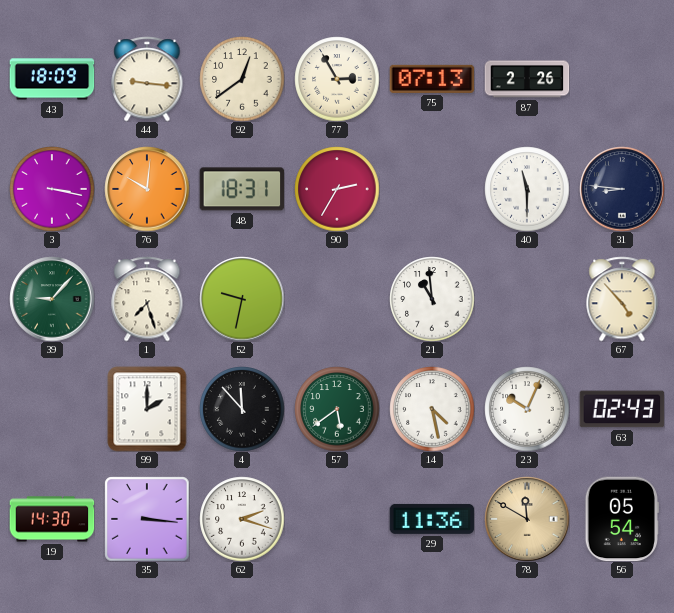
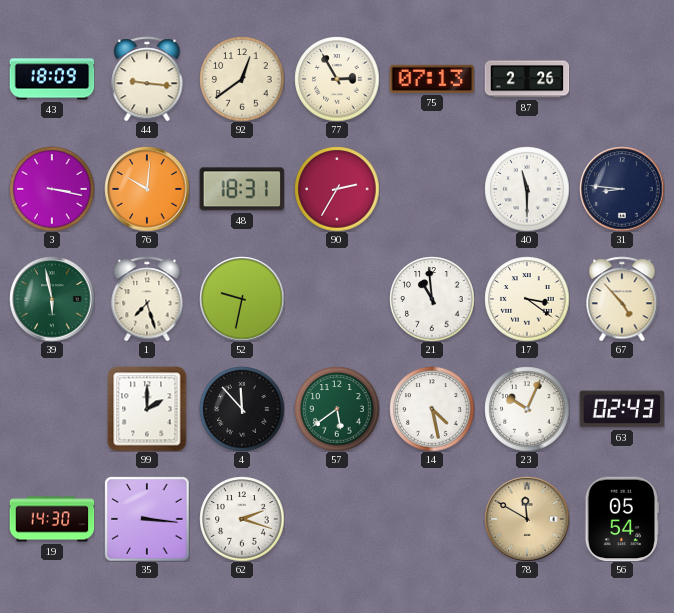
39: 9:07 -> 5:58 (52, 299)
17: none -> 3:21 (527, 299)
29: 11:36 -> none (432, 519)
